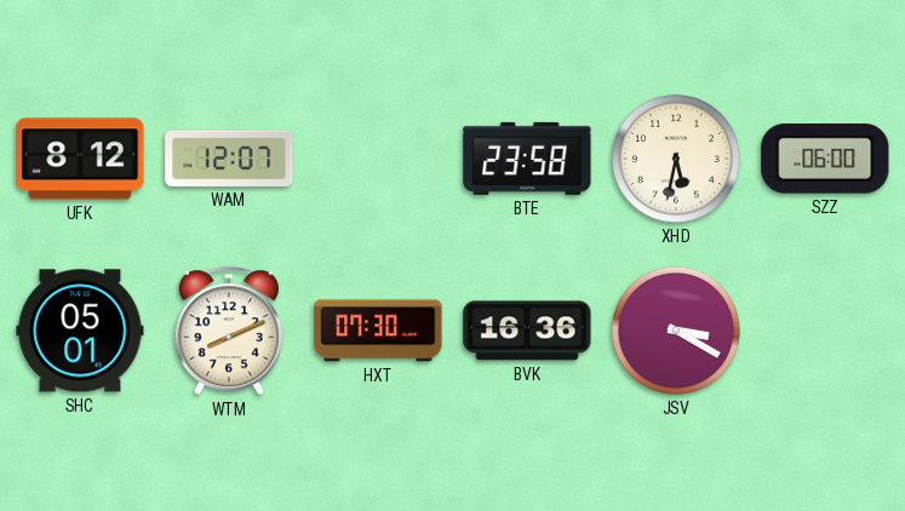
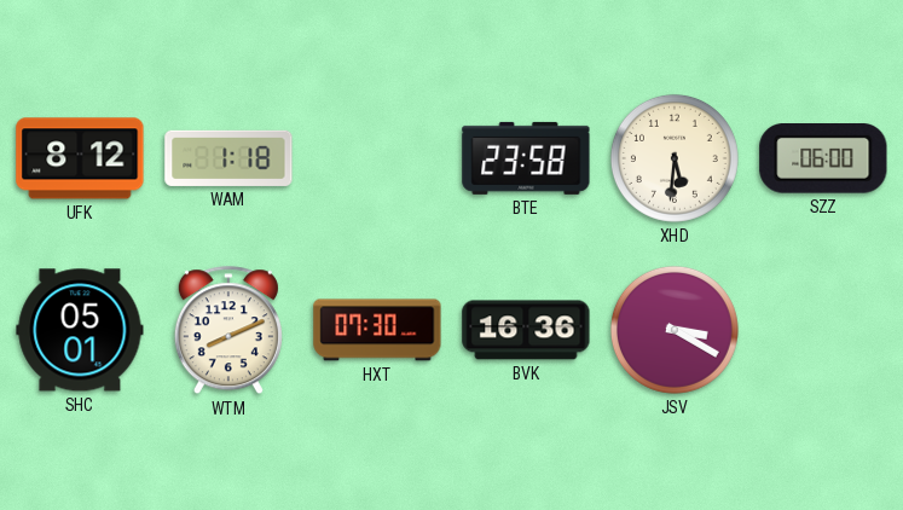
WAM: 12:07 -> 1:18 (228, 158)
XHD: 5:32 -> 5:31 (675, 158)
